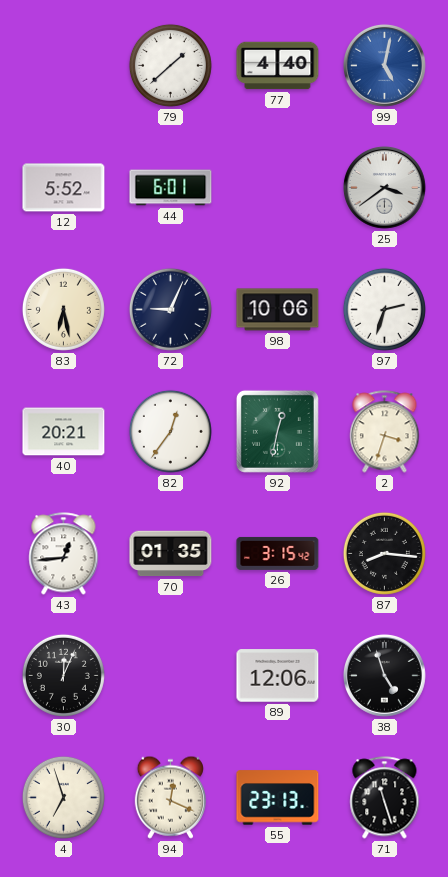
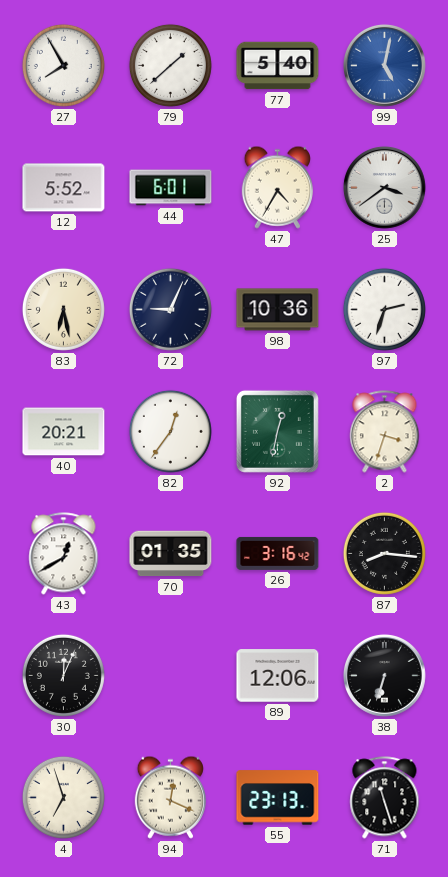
27: none -> 7:55 (63, 65)
77: 4:40 -> 5:40 (278, 66)
47: none -> 4:35 (277, 187)
98: 10:06 -> 10:36 (278, 310)
43: 12:44 -> 12:40 (64, 554)
26: 3:15 -> 3:16 (278, 553)
38: 4:57 -> 6:33 (385, 676)
